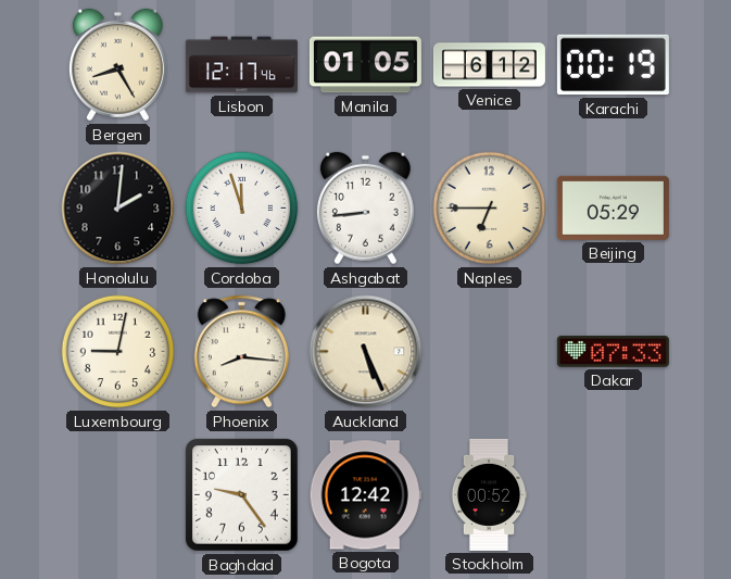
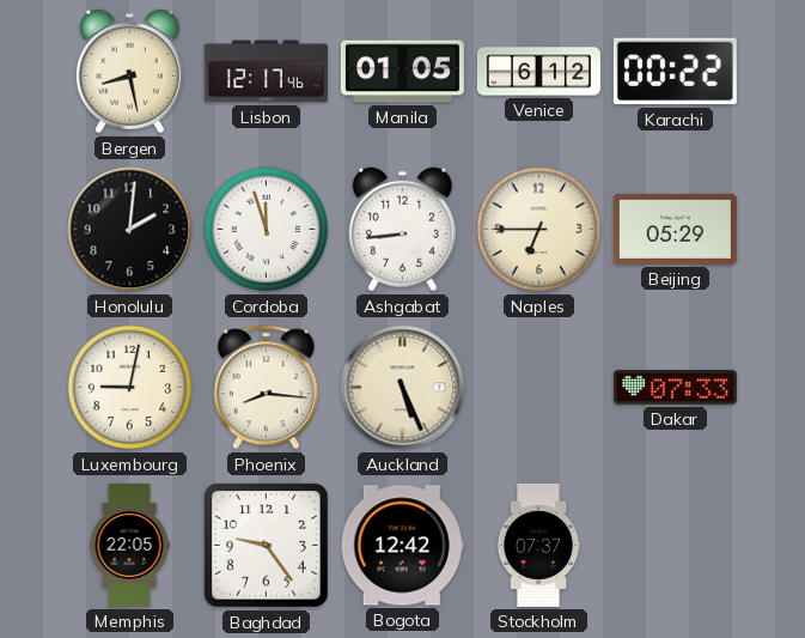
Bergen: 8:25 -> 8:28 (129, 72)
Karachi: 00:19 -> 00:22 (675, 72)
Memphis: none -> 22:05 (129, 545)
Stockholm: 00:52 -> 07:37 (538, 545)
